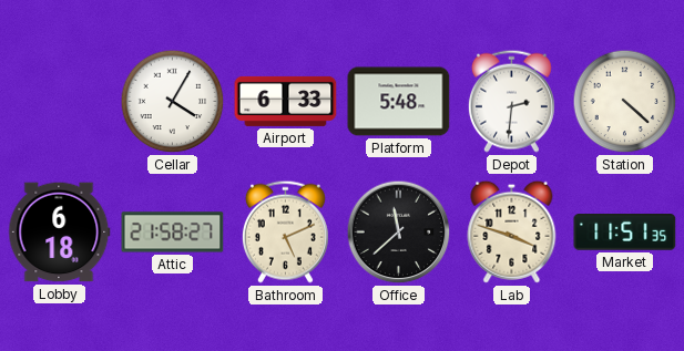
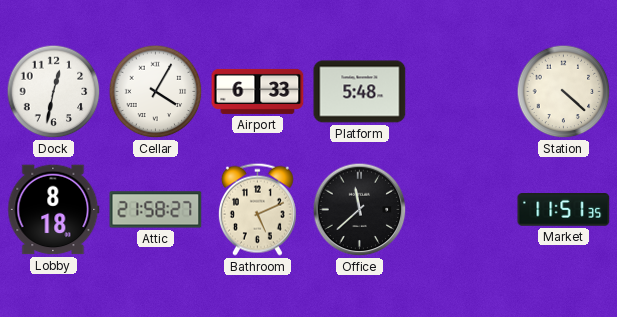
Dock: none -> 12:32 (54, 92)
Depot: 2:31 -> none (511, 101)
Lobby: 6:18 -> 8:18 (54, 210)
Lab: 3:48 -> none (512, 231)
